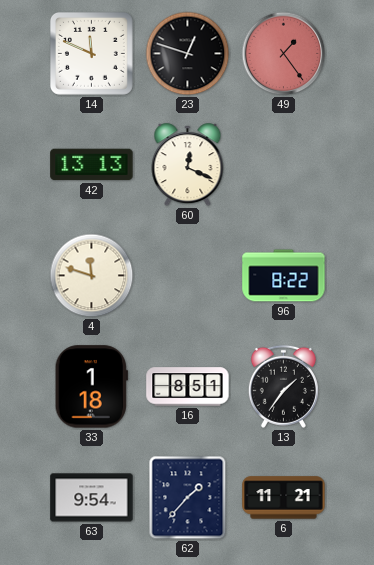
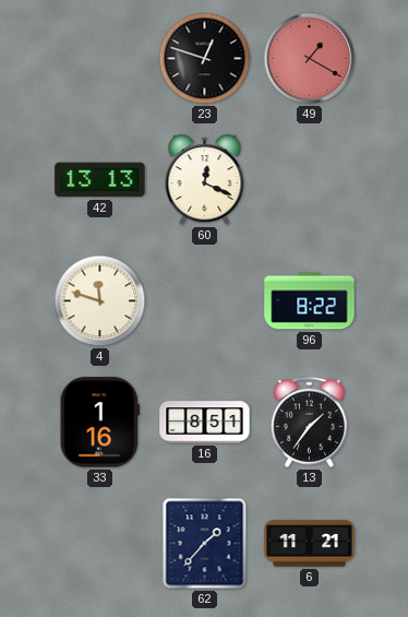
14: 11:49 -> none (91, 53)
49: 1:24 -> 1:20 (310, 59)
33: 1:18 -> 1:16 (99, 423)
63: 9:54 -> none (92, 498)
